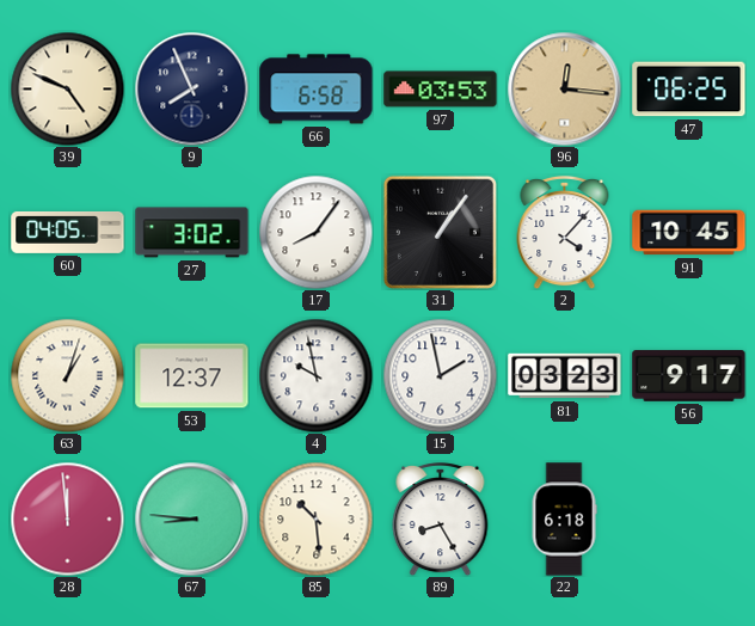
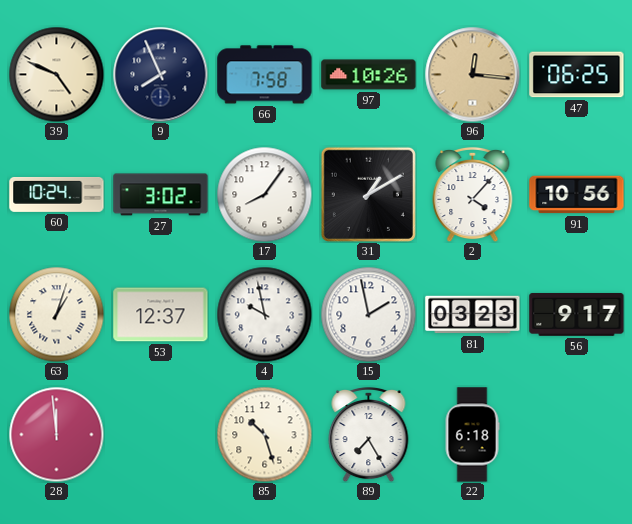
66: 6:58 -> 7:58 (265, 75)
97: 03:53 -> 10:26 (369, 75)
60: 04:05 -> 10:24 (57, 194)
31: 1:06 -> 1:10 (368, 194)
91: 10:45 -> 10:56 (577, 195)
67: 8:46 -> none (191, 518)
85: 10:29 -> 10:27 (264, 434)
89: 8:25 -> 7:25 (369, 434)
